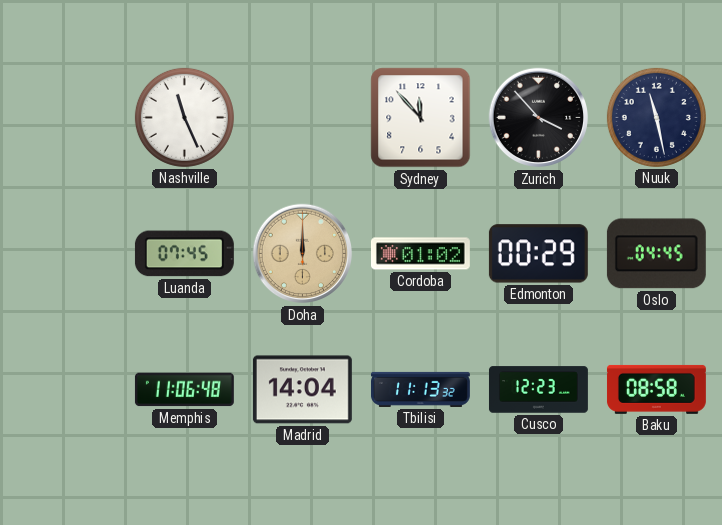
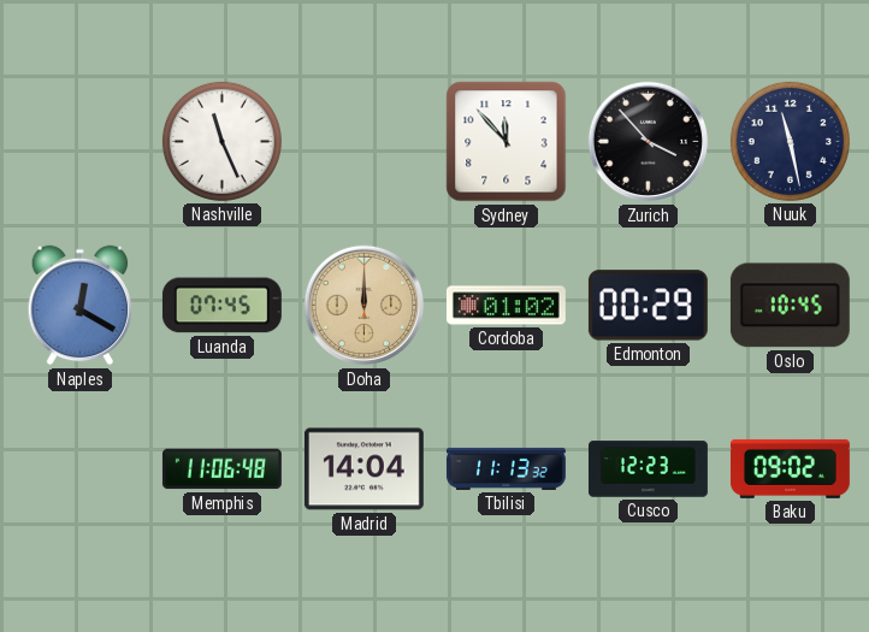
Naples: none -> 12:20 (81, 306)
Oslo: 04:45 -> 10:45 (790, 306)
Baku: 08:58 -> 09:02 (790, 468)
